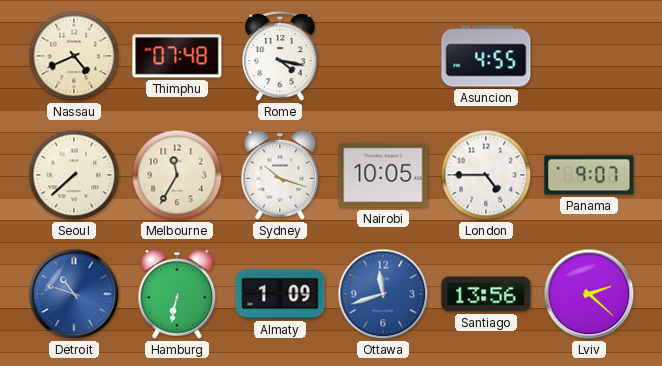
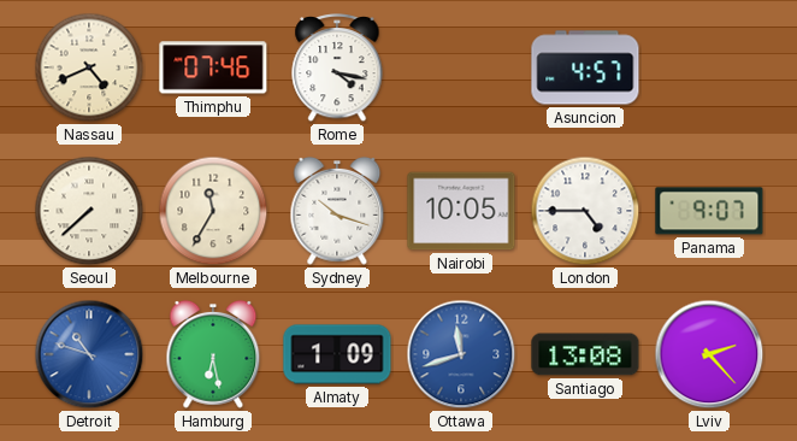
Thimphu: 07:48 -> 07:46 (213, 67)
Asuncion: 4:55 -> 4:57 (585, 67)
Hamburg: 6:32 -> 6:28 (213, 354)
Santiago: 13:56 -> 13:08 (585, 354)
Lviv: 2:22 -> 2:23 (709, 354)
